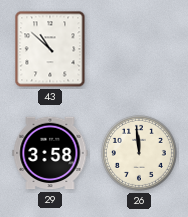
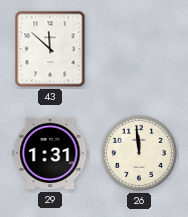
43: 10:52 -> 11:52 (50, 49)
29: 3:58 -> 1:31 (50, 153)
